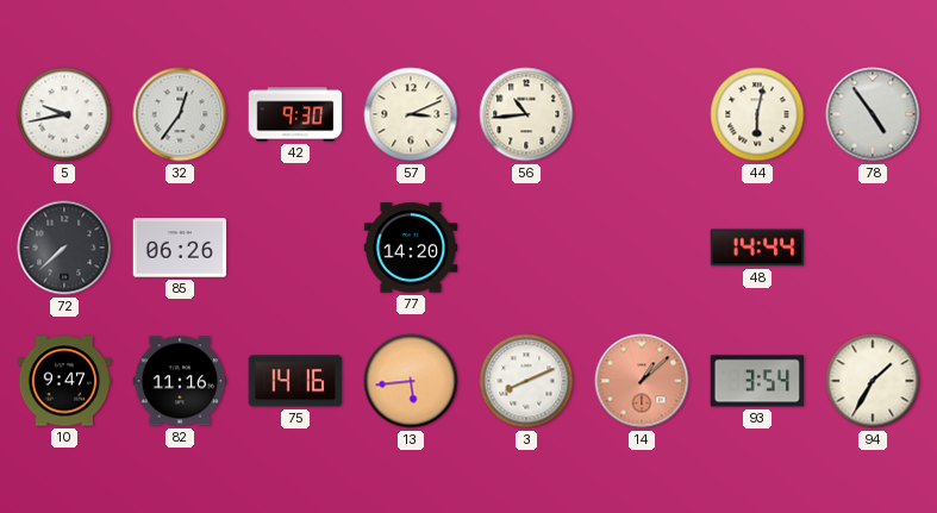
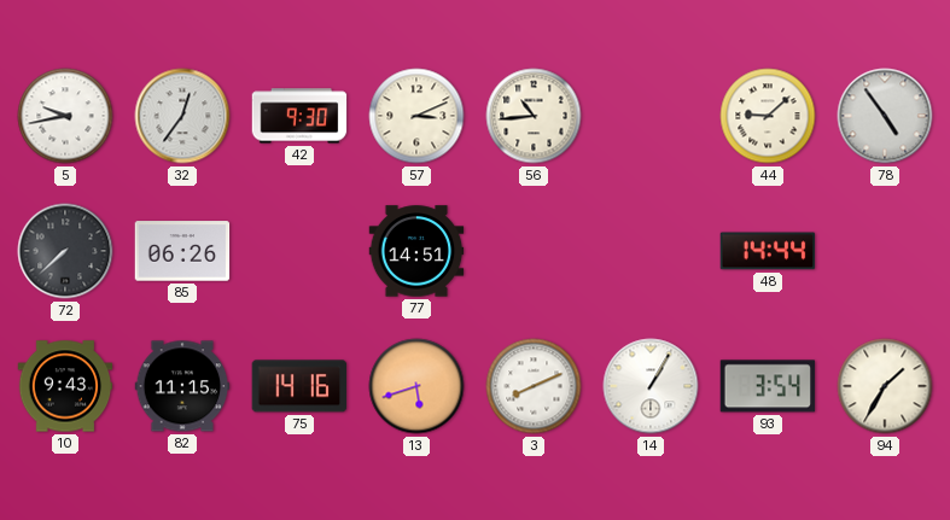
44: 6:02 -> 9:08 (768, 116)
77: 14:20 -> 14:51 (416, 251)
10: 9:47 -> 9:43 (65, 386)
82: 11:16 -> 11:15 (182, 386)
13: 5:44 -> 5:42 (416, 386)
14: 1:08 -> 1:05 (651, 386)
14 dial: salmon -> white (651, 386)
